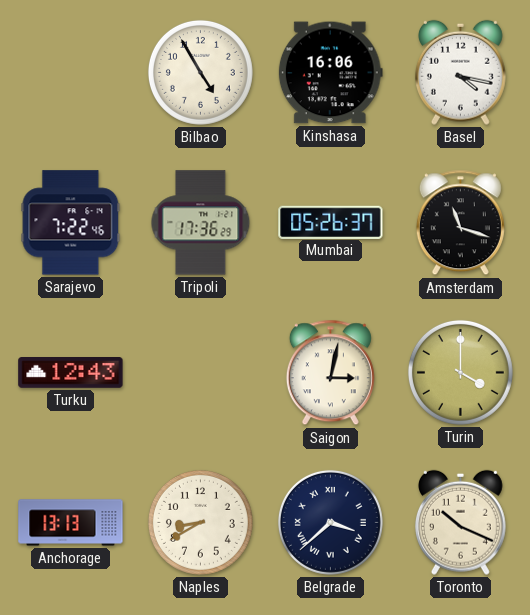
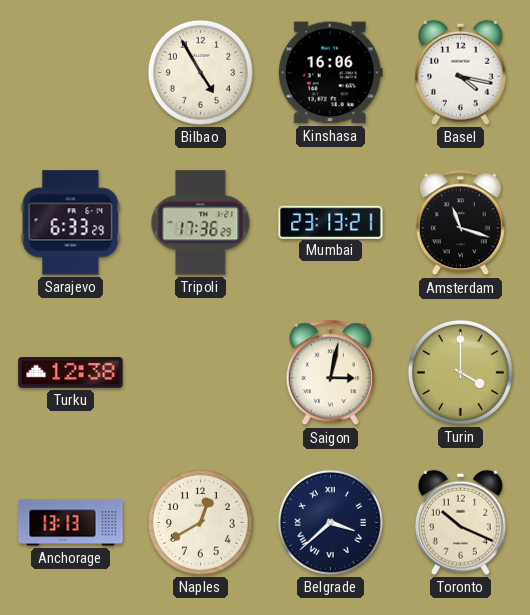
Sarajevo: 7:22 -> 6:33 (71, 223)
Mumbai: 05:26 -> 23:13 (331, 222)
Turku: 12:43 -> 12:38 (71, 373)
Naples: 8:40 -> 12:40 (200, 522)
